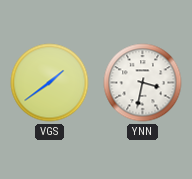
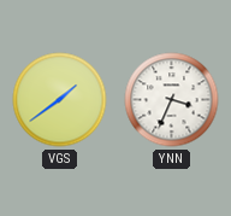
YNN: 3:32 -> 3:34 (172, 100)
